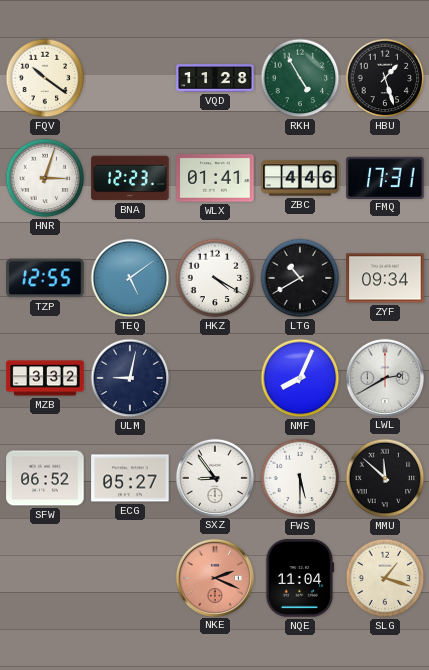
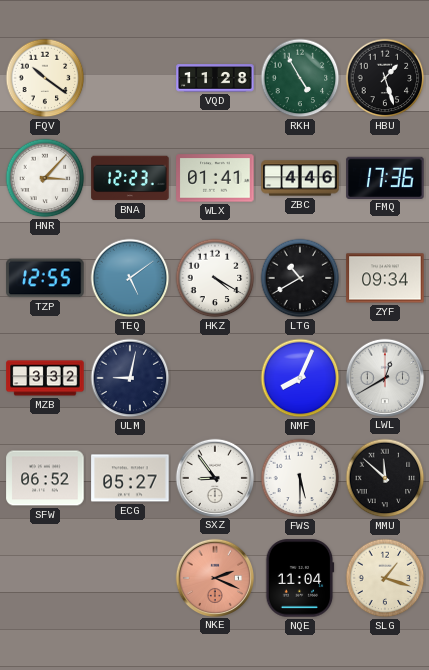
HNR: 3:03 -> 3:07 (45, 178)
FMQ: 17:31 -> 17:36 (385, 177)
LWL: 2:40 -> 12:40 (384, 377)
